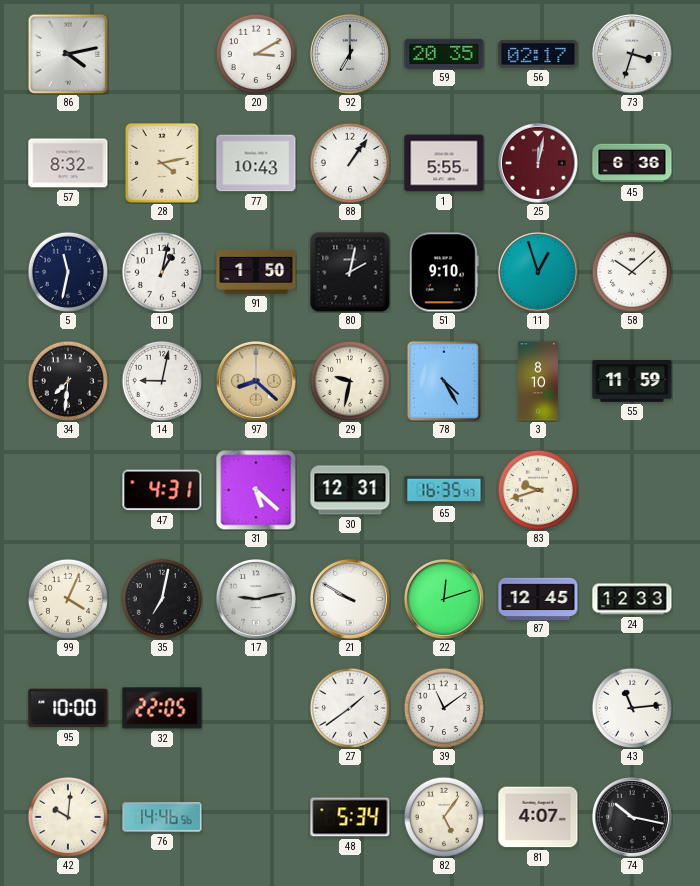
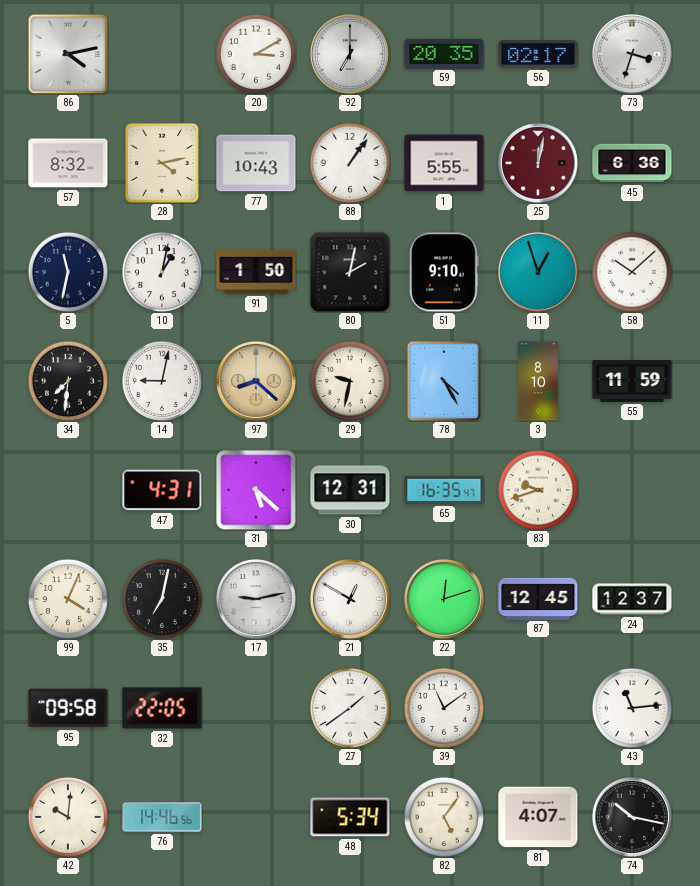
21: 9:50 -> 12:50 (350, 599)
24: 12:33 -> 12:37 (632, 599)
95: 10:00 -> 09:58 (68, 708)
